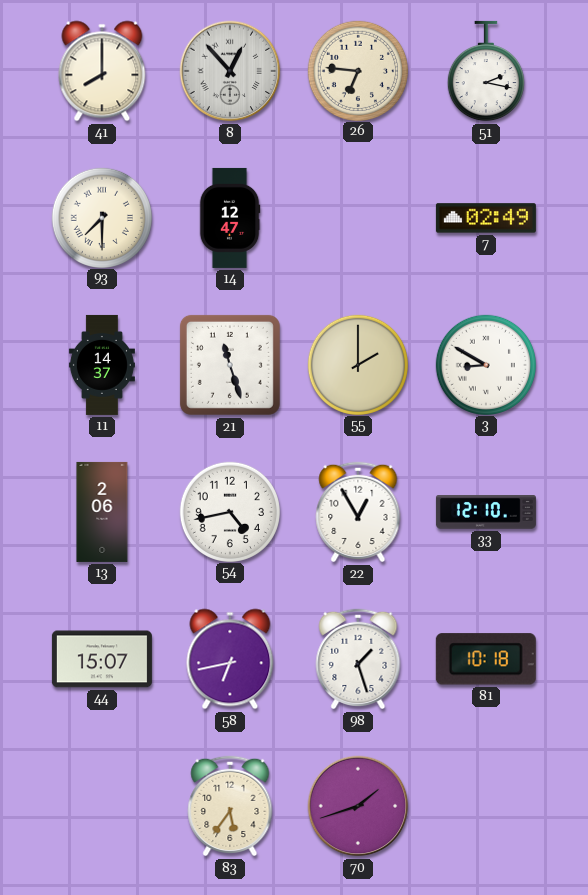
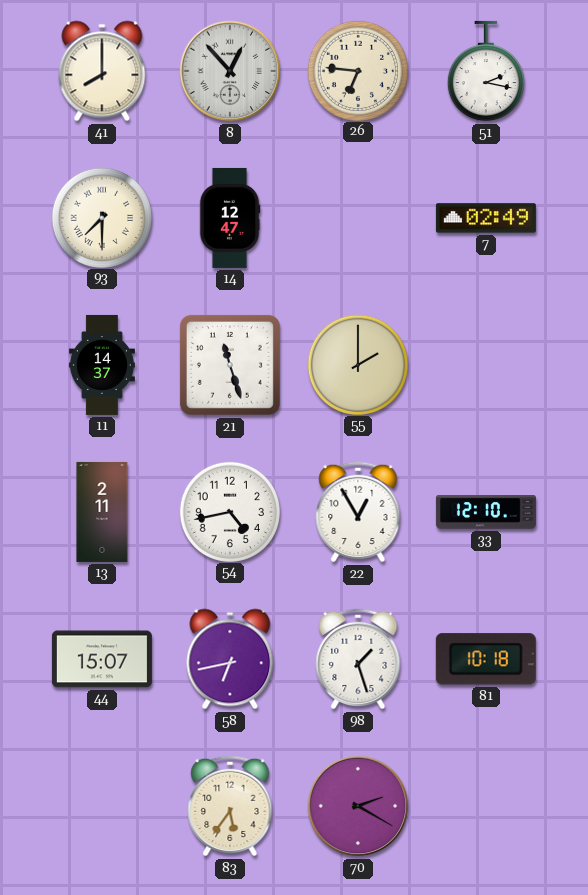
3: 8:50 -> none (485, 364)
13: 2:06 -> 2:11 (102, 512)
70: 1:42 -> 2:20 (358, 806)
